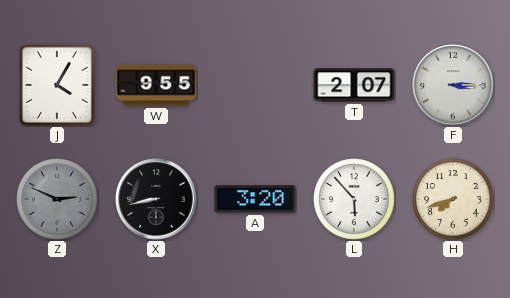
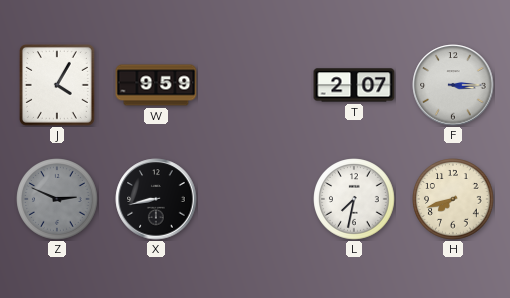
W: 9:55 -> 9:59 (156, 85)
A: 3:20 -> none (255, 199)
L: 5:53 -> 7:32 (354, 199)
